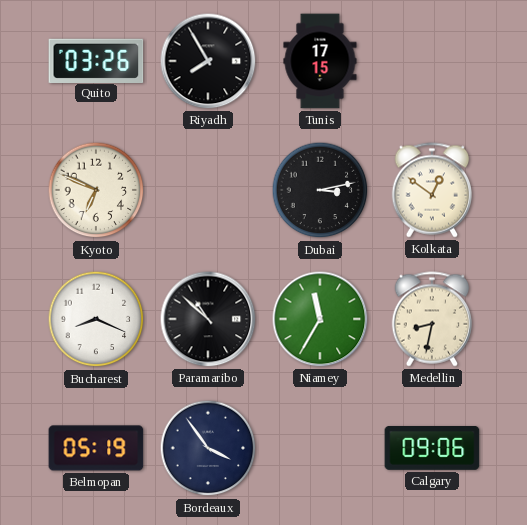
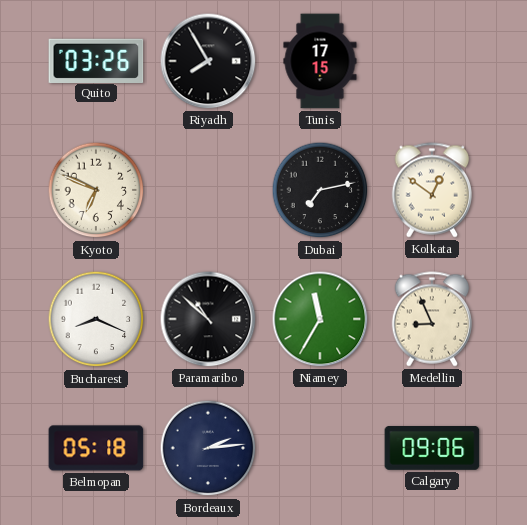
Dubai: 3:13 -> 7:13 (320, 190)
Medellin: 8:32 -> 8:56 (432, 319)
Belmopan: 05:19 -> 05:18 (96, 448)
Bordeaux: 3:54 -> 2:14 (208, 448)
